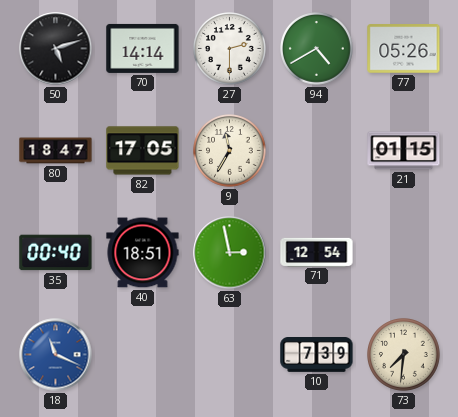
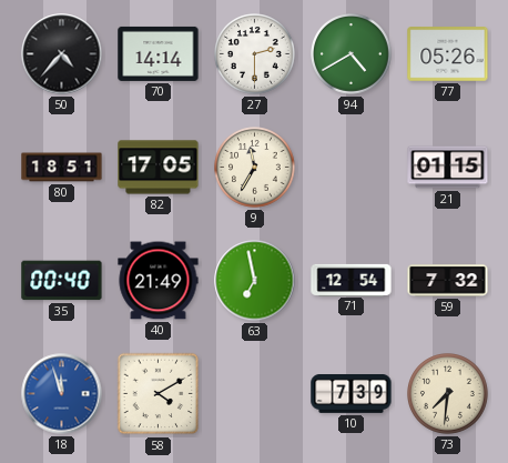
50: 5:12 -> 4:37 (62, 54)
80: 18:47 -> 18:51 (62, 168)
40: 18:51 -> 21:49 (159, 281)
63: 2:58 -> 6:58 (255, 281)
59: none -> 7:32 (448, 281)
18: 11:19 -> 11:57 (62, 394)
58: none -> 4:10 (159, 394)
